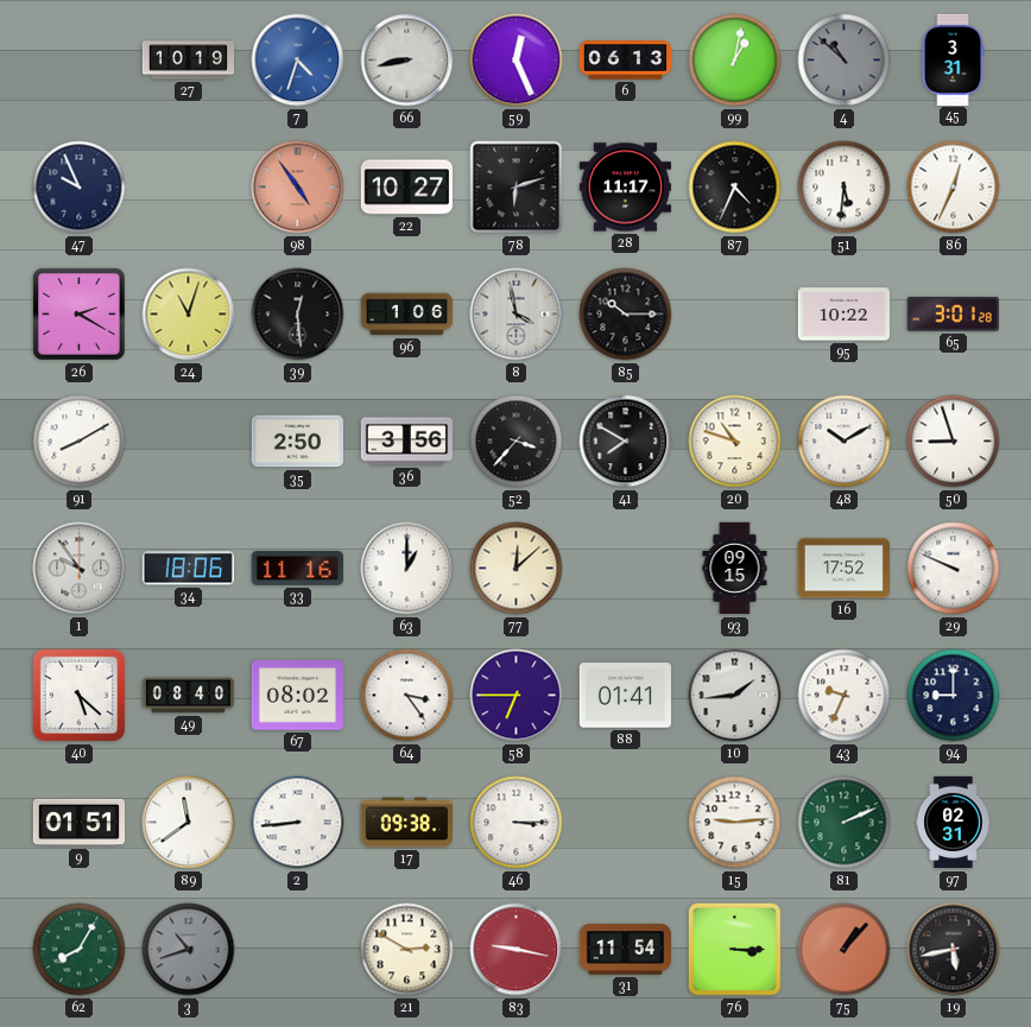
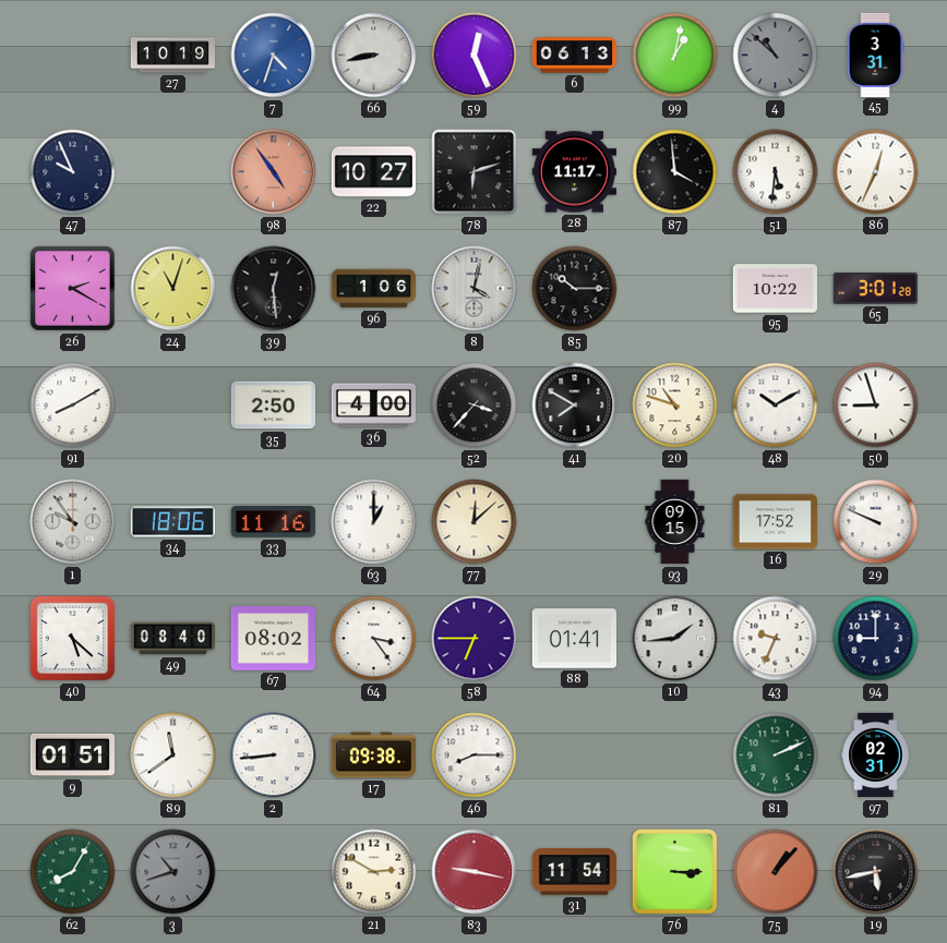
87: 4:34 -> 3:59 (675, 172)
8: 3:58 -> 4:02 (475, 289)
36: 3:56 -> 4:00 (374, 406)
46: 3:15 -> 8:15 (475, 755)
15: 9:14 -> none (735, 823)
